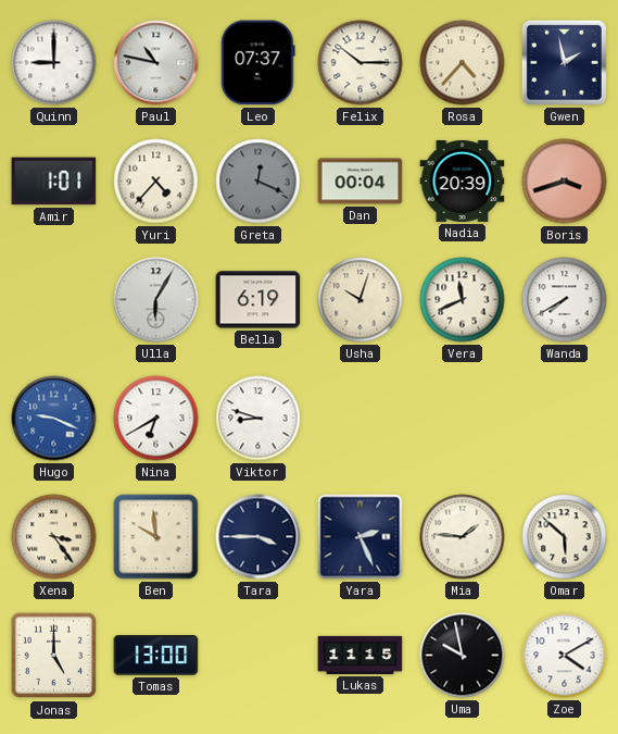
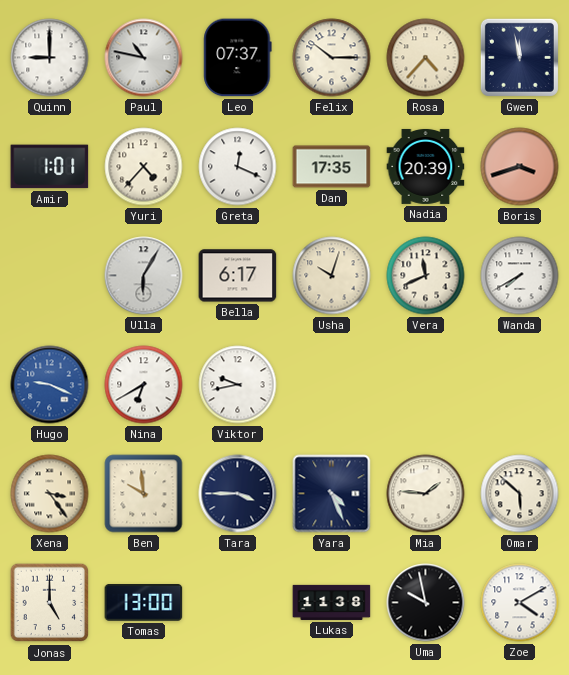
Gwen: 1:58 -> 11:58 (519, 57)
Greta dial: grey -> white (238, 167)
Dan: 00:04 -> 17:35 (332, 167)
Bella: 6:19 -> 6:17 (238, 276)
Viktor: 8:48 -> 9:43 (238, 385)
Yara: 2:26 -> 4:26 (332, 494)
Lukas: 11:15 -> 11:38 (332, 602)
